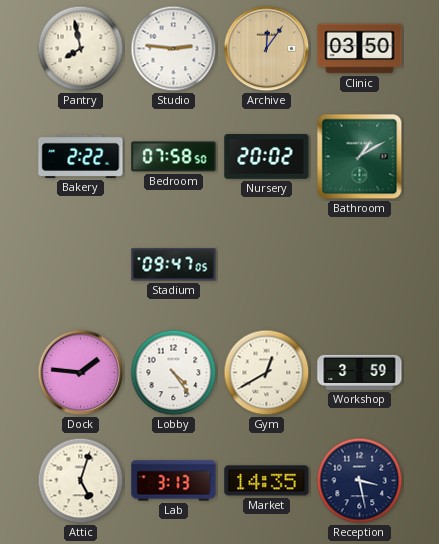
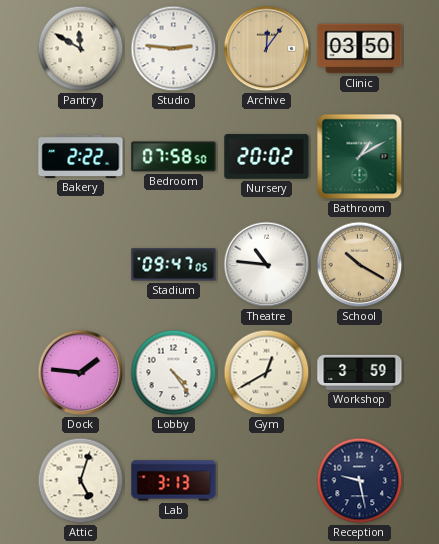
Pantry: 7:58 -> 11:50 (81, 49)
Theatre: none -> 10:46 (267, 265)
School: none -> 10:20 (360, 265)
Market: 14:35 -> none (267, 481)
Reception: 3:28 -> 9:28 (360, 481)
